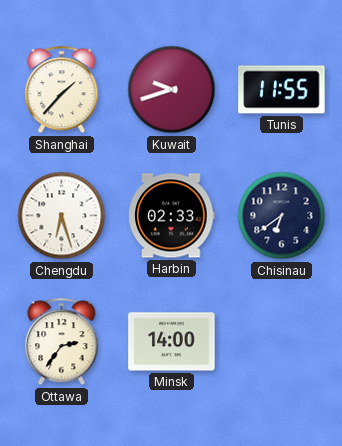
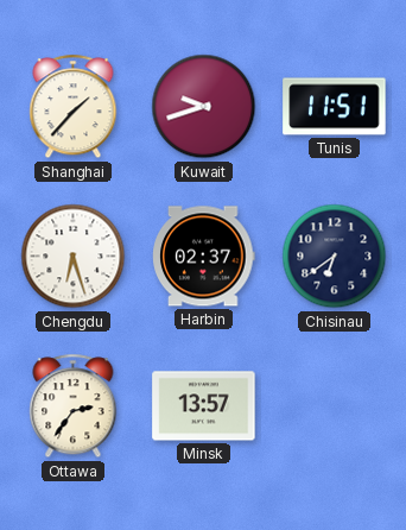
Tunis: 11:55 -> 11:51 (335, 107)
Harbin: 02:33 -> 02:37 (204, 257)
Minsk: 14:00 -> 13:57 (204, 406)
